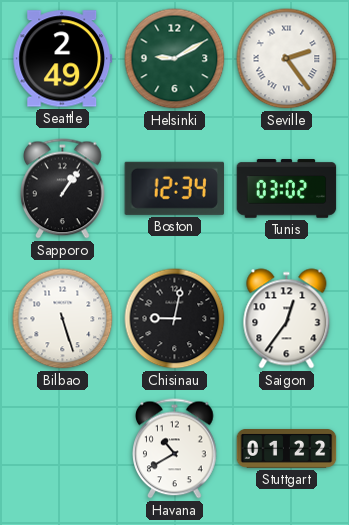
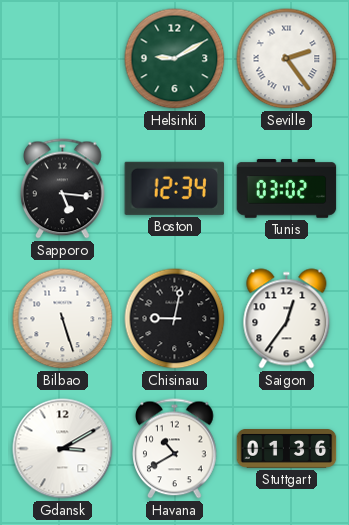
Seattle: 2:49 -> none (63, 59)
Sapporo: 1:06 -> 5:16 (63, 189)
Gdansk: none -> 3:10 (63, 449)
Stuttgart: 01:22 -> 01:36 (287, 449)
